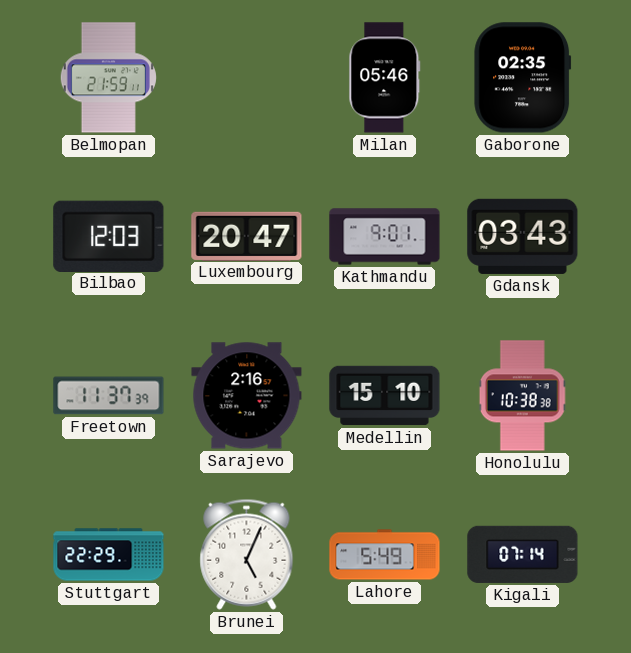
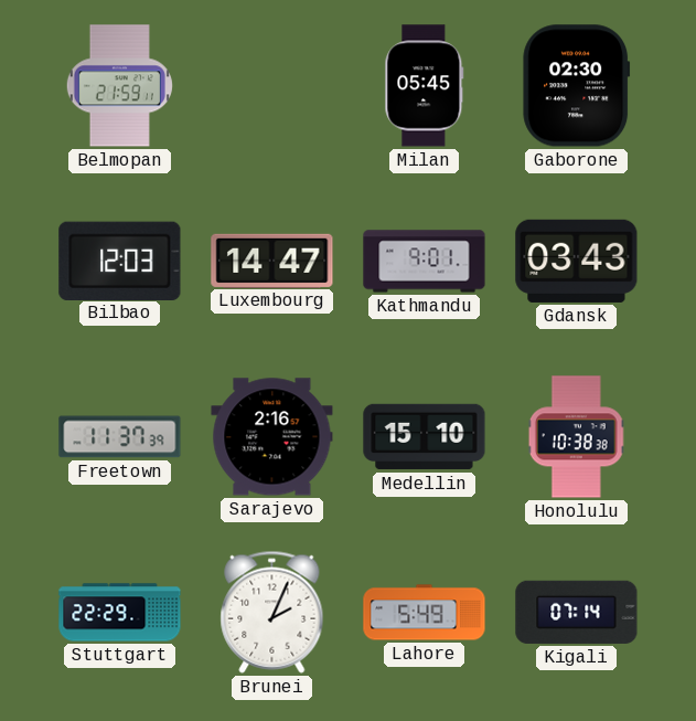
Milan: 05:46 -> 05:45 (425, 86)
Gaborone: 02:35 -> 02:30 (577, 86)
Luxembourg: 20:47 -> 14:47 (272, 261)
Brunei: 5:04 -> 2:04 (272, 612)
